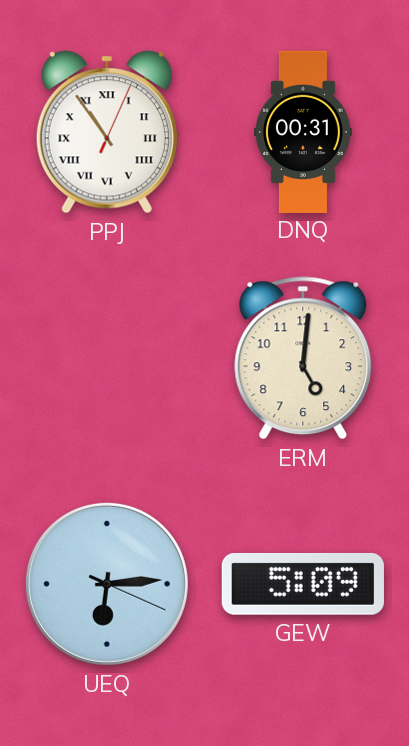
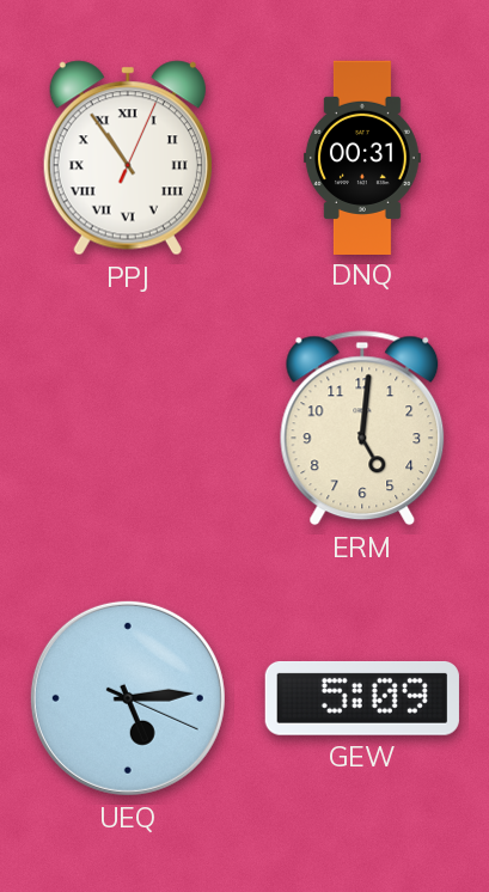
UEQ: 6:14 -> 5:14 (128, 698)
